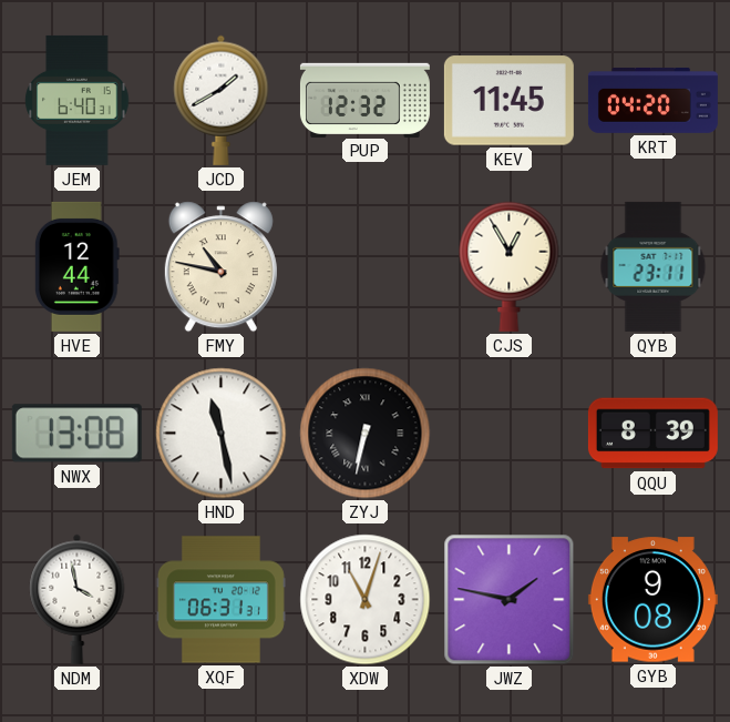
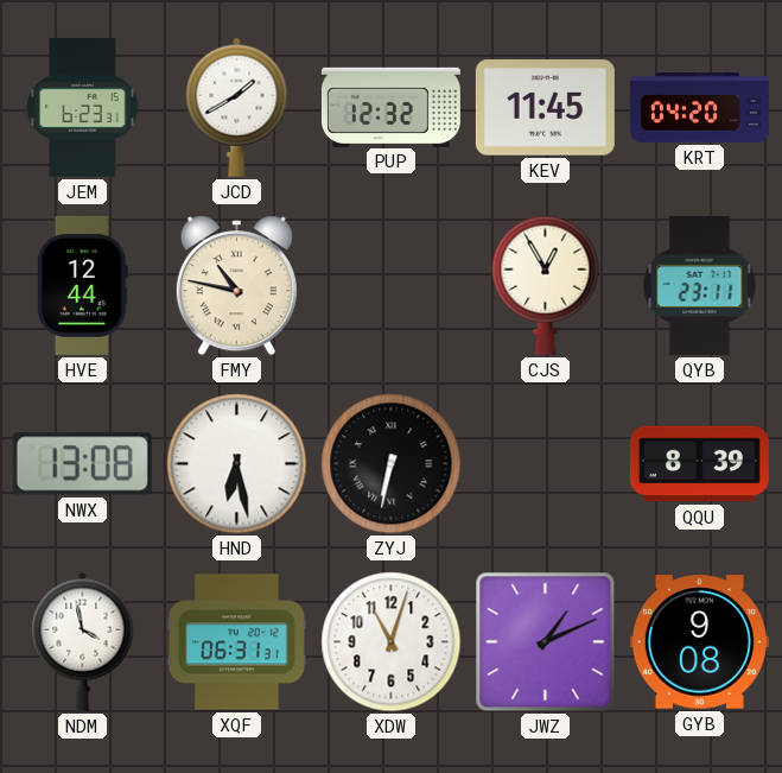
JEM: 6:40 -> 6:23 (83, 107)
HND: 11:28 -> 6:28 (237, 464)
JWZ: 1:47 -> 1:11 (546, 642)
